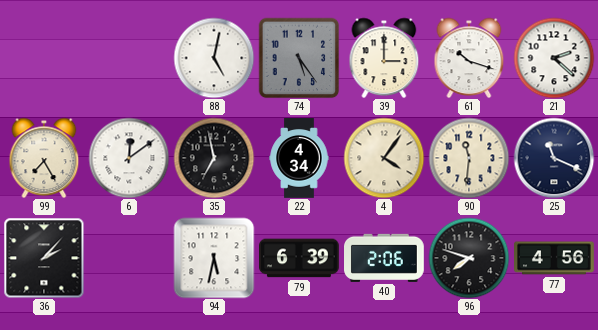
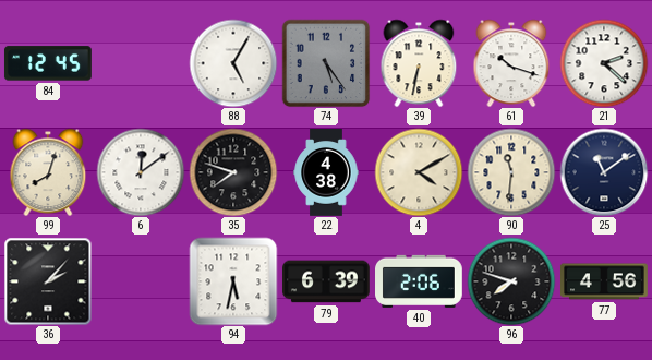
84: none -> 12:45 (48, 63)
88: 5:02 -> 5:05 (233, 63)
39: 3:00 -> 6:32 (419, 63)
99: 7:25 -> 8:03 (48, 172)
35: 6:58 -> 7:48 (233, 172)
22: 4:34 -> 4:38 (326, 172)
4: 4:06 -> 4:10 (419, 172)
25: 11:19 -> 11:09 (604, 172)
